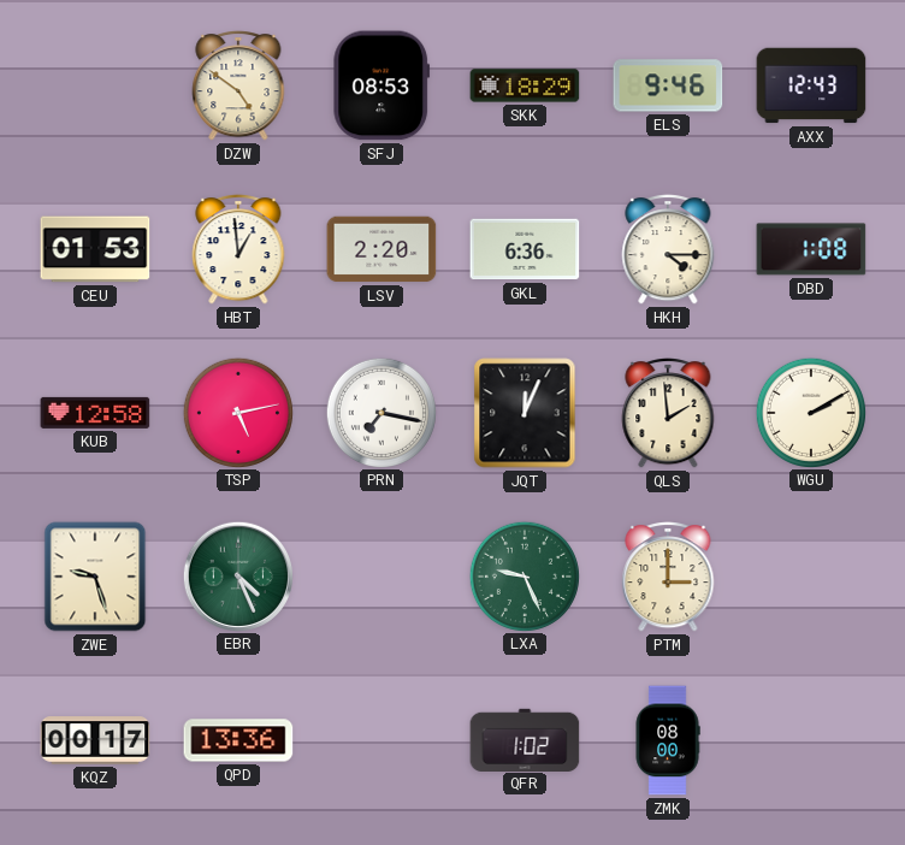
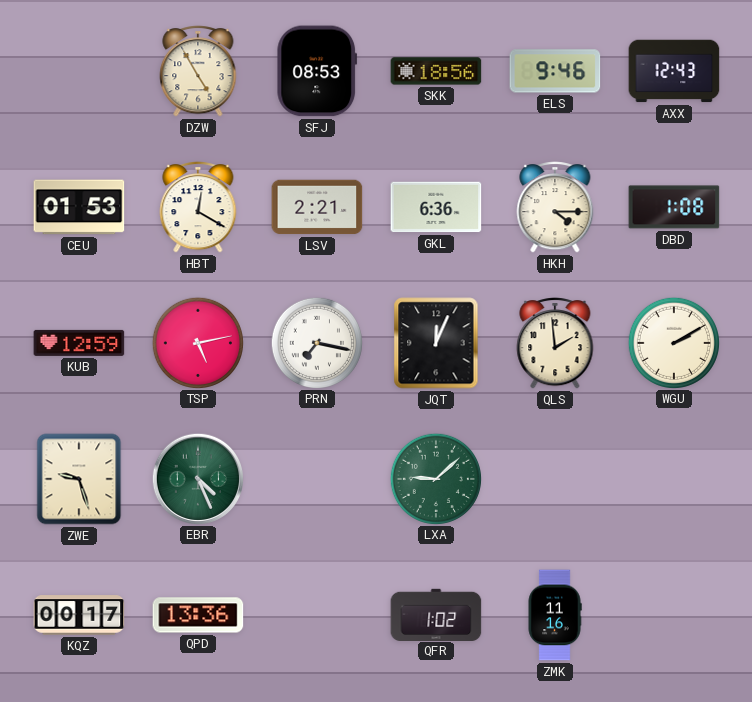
DZW: 4:51 -> 4:55 (198, 71)
SKK: 18:29 -> 18:56 (436, 71)
HBT: 12:59 -> 12:20 (198, 207)
LSV: 2:20 -> 2:21 (317, 207)
KUB: 12:58 -> 12:59 (79, 343)
LXA: 9:26 -> 9:08 (435, 478)
PTM: 3:00 -> none (668, 577)
ZMK: 08:00 -> 11:16 (555, 615)
